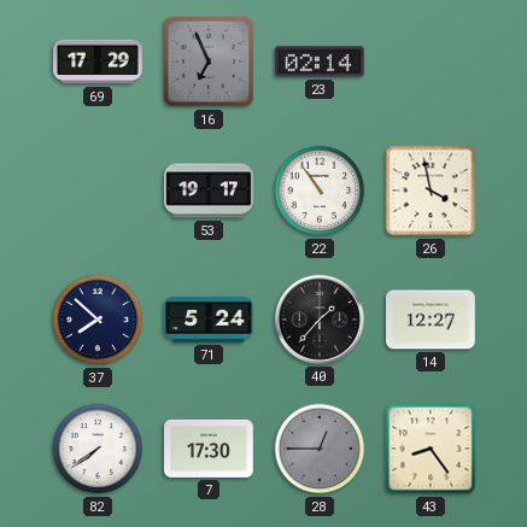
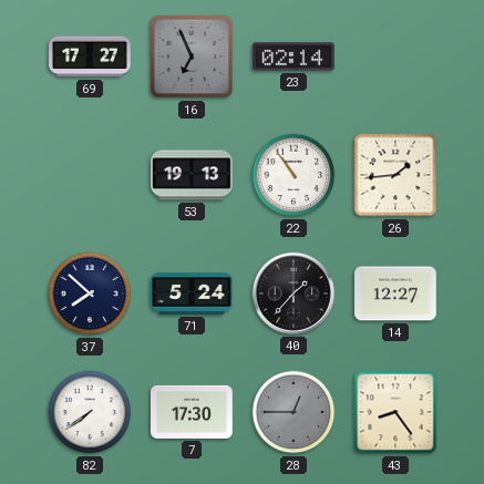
69: 17:29 -> 17:27 (91, 56)
53: 19:17 -> 19:13 (193, 175)
26: 3:58 -> 1:44 (395, 175)
